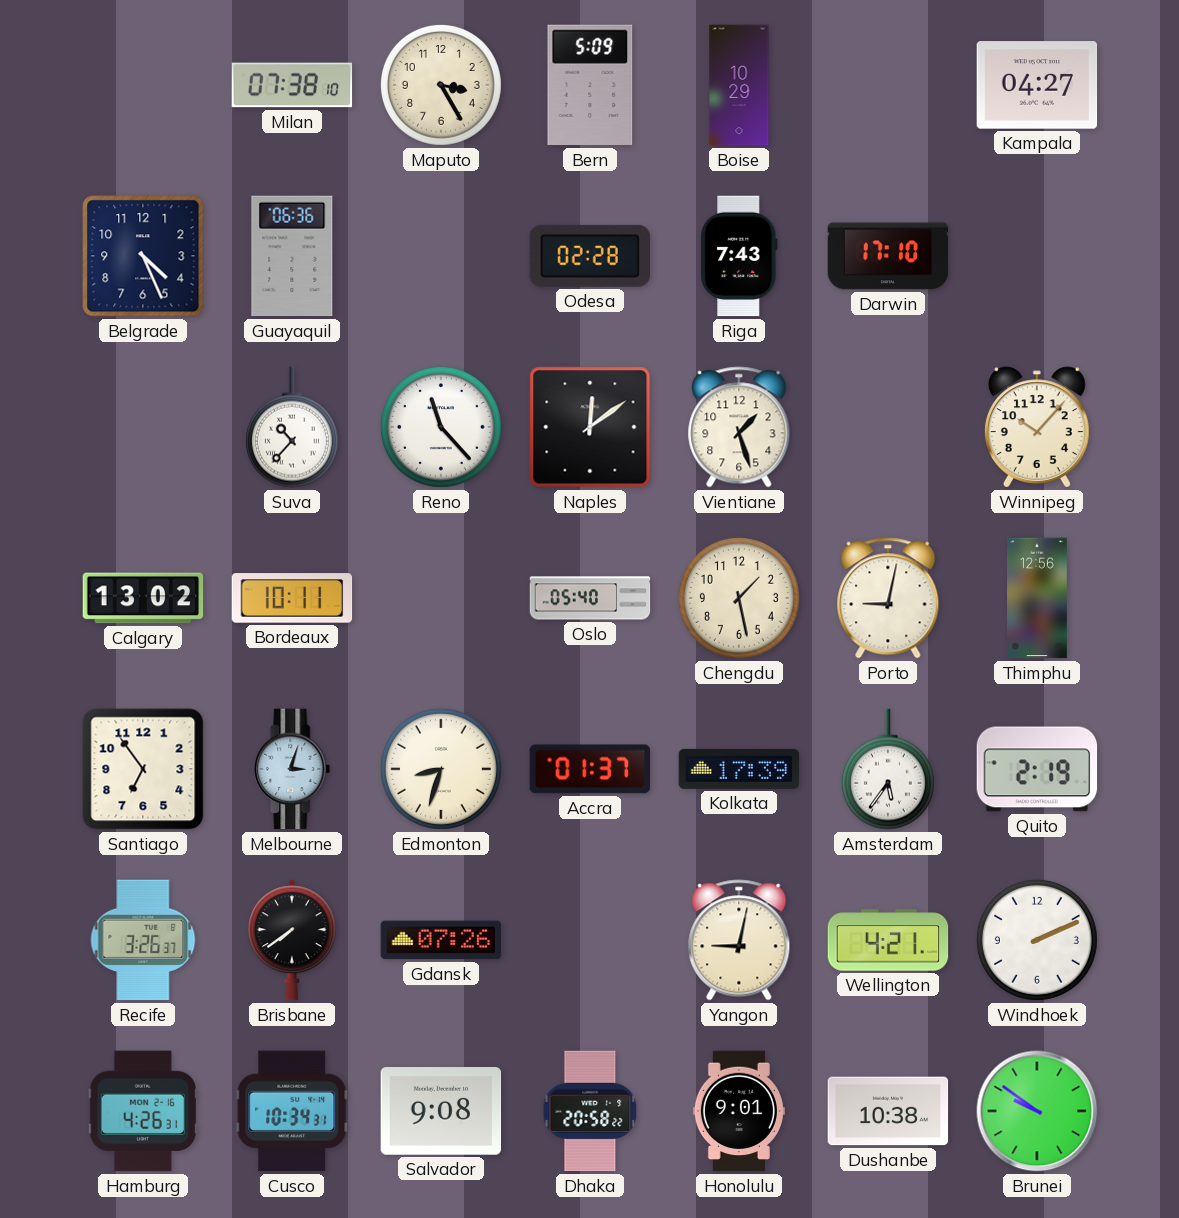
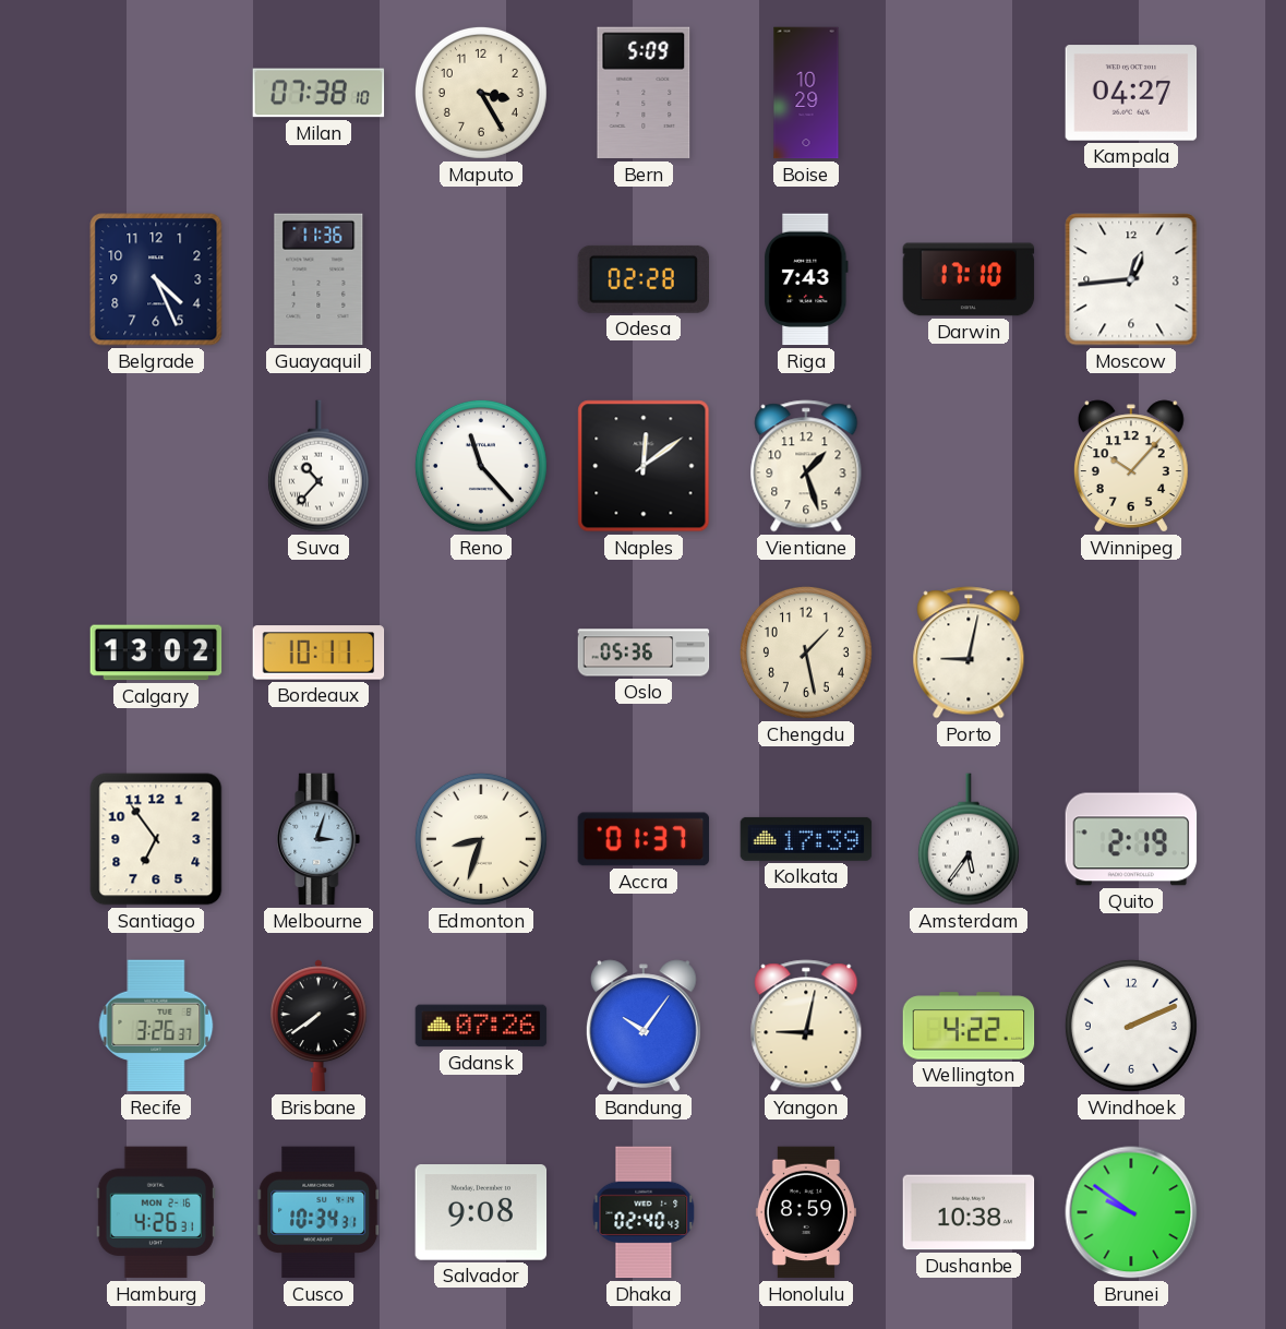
Guayaquil: 06:36 -> 11:36 (319, 279)
Moscow: none -> 12:44 (1131, 279)
Oslo: 05:40 -> 05:36 (644, 652)
Thimphu: 12:56 -> none (1038, 598)
Bandung: none -> 10:06 (644, 1026)
Wellington: 4:21 -> 4:22 (969, 1026)
Dhaka: 20:58 -> 02:40 (644, 1212)
Honolulu: 9:01 -> 8:59 (806, 1212)
